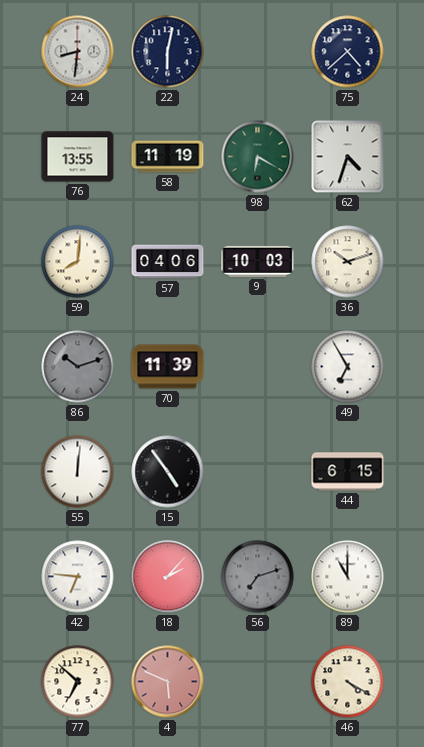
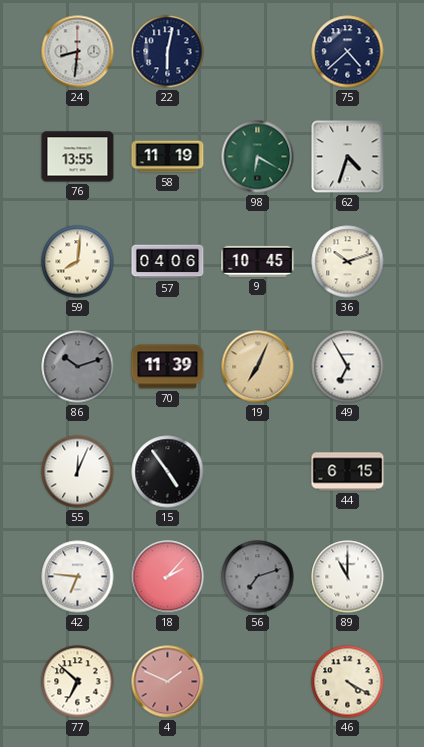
9: 10:03 -> 10:45 (258, 261)
19: none -> 7:04 (258, 367)
55: 12:01 -> 12:04 (78, 472)
4: 5:49 -> 1:49 (168, 682)
